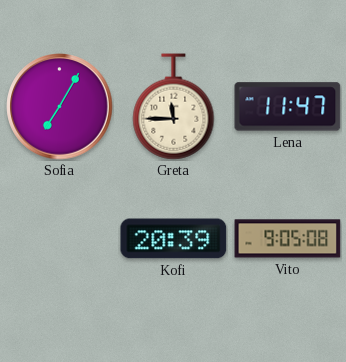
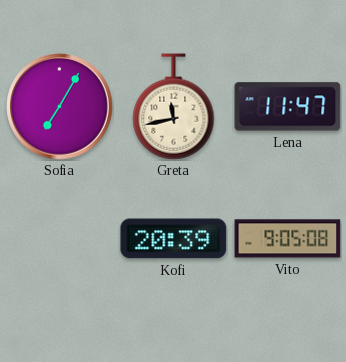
Greta: 11:45 -> 11:43 (174, 107)
